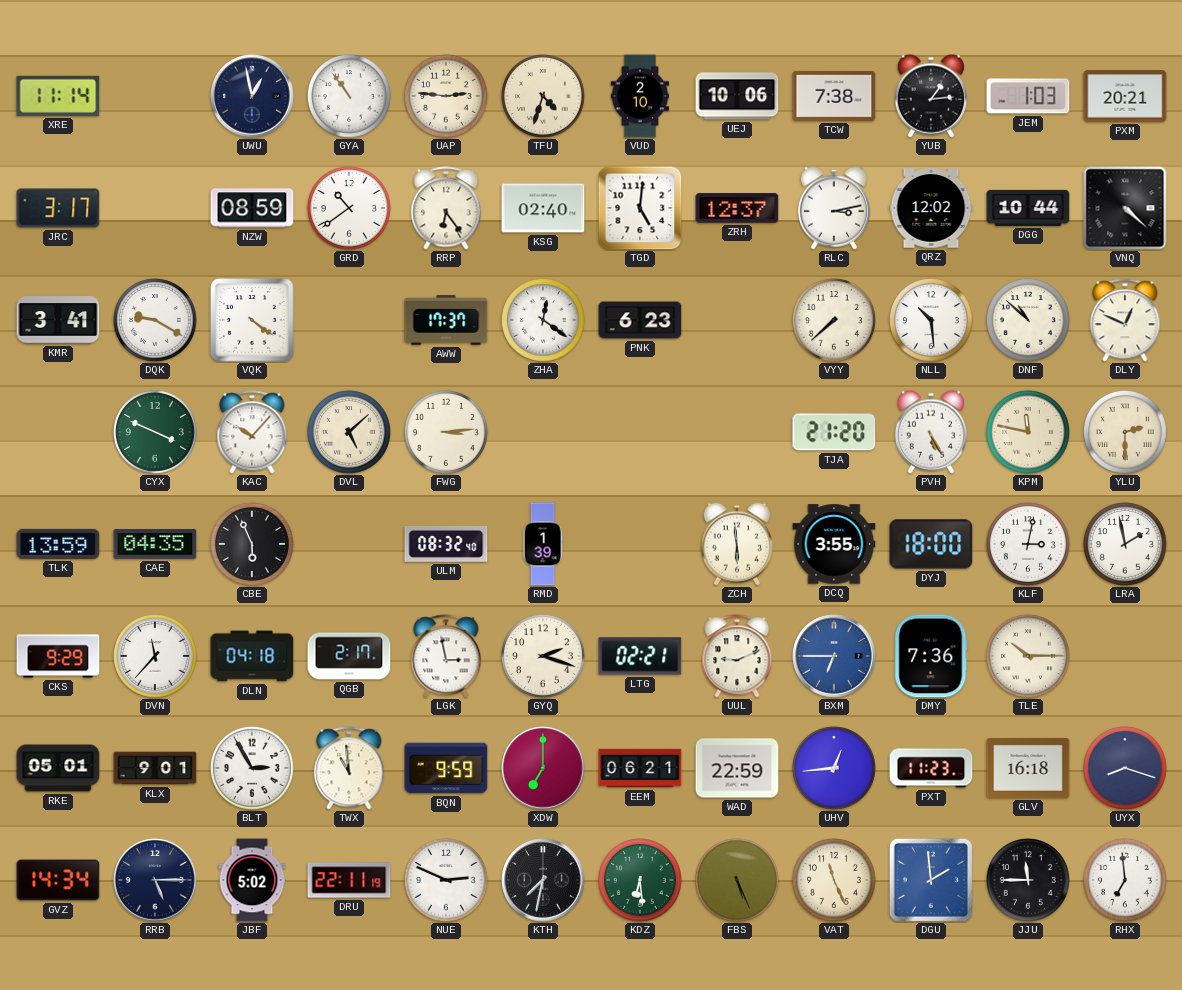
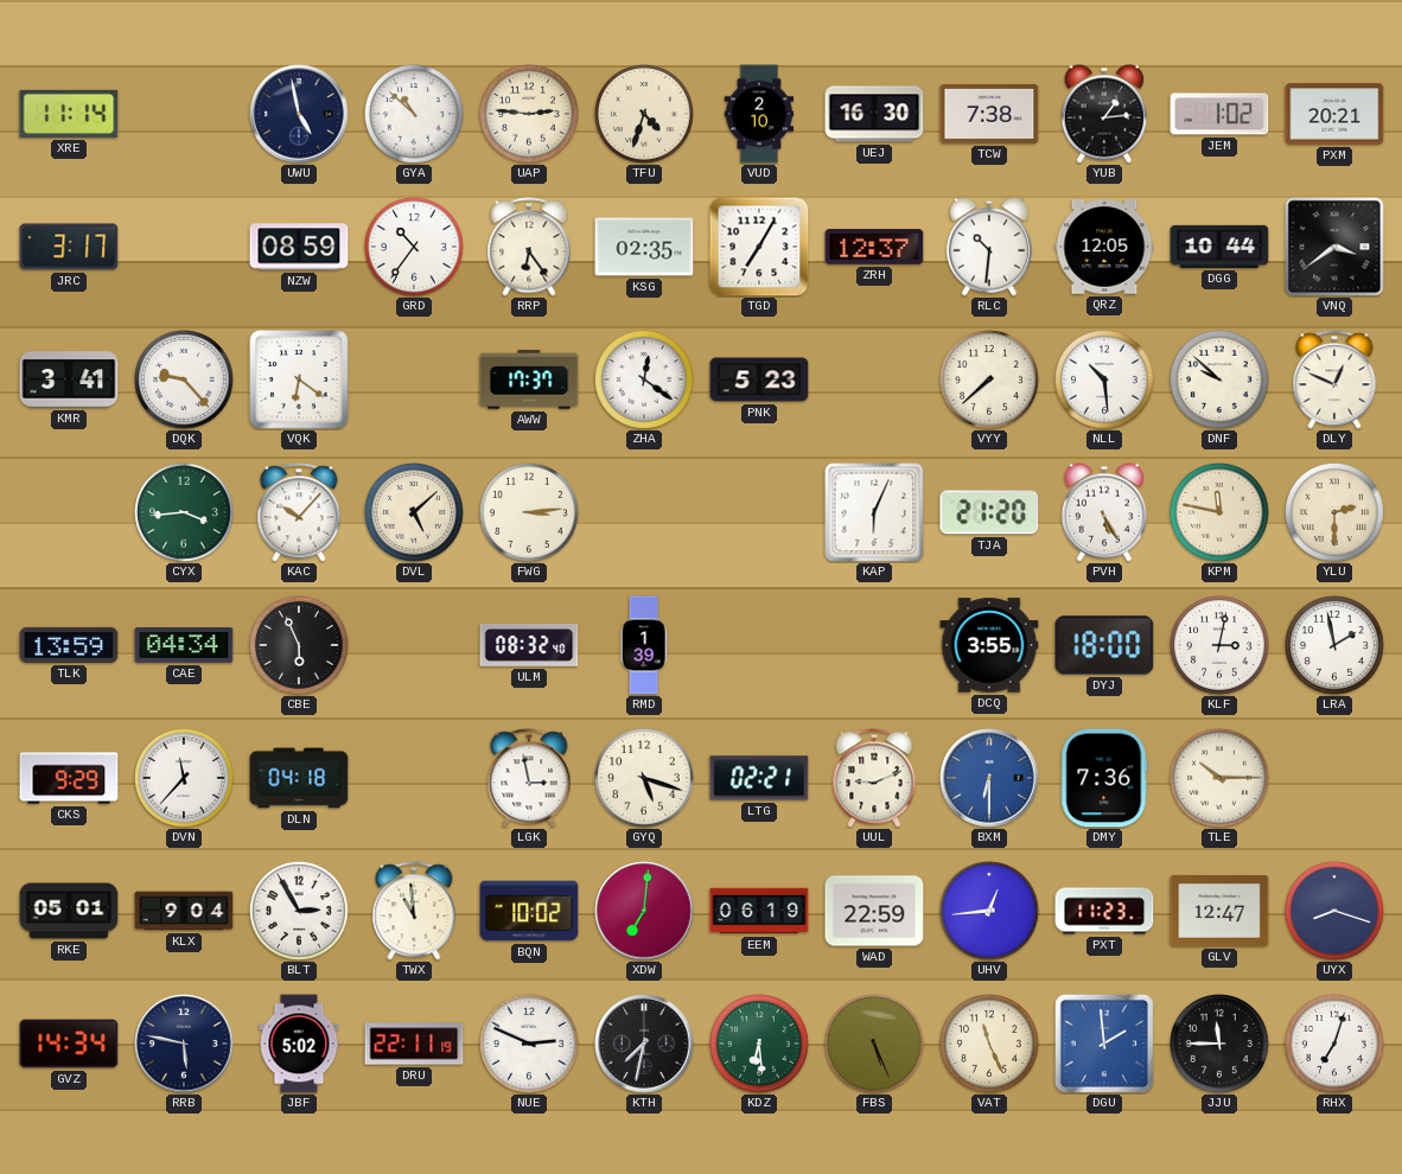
UWU: 12:58 -> 4:58 (299, 114)
GYA: 10:54 -> 10:52 (415, 115)
UEJ: 10:06 -> 16:30 (874, 114)
JEM: 1:03 -> 1:02 (1219, 114)
GRD: 10:39 -> 10:36 (415, 248)
KSG: 02:40 -> 02:35 (644, 247)
TGD: 5:01 -> 7:05 (759, 247)
RLC: 3:13 -> 10:31 (989, 247)
QRZ: 12:02 -> 12:05 (1104, 247)
VNQ: 4:22 -> 3:39 (1334, 247)
DQK: 9:20 -> 9:23 (185, 381)
VQK: 4:21 -> 6:21 (299, 379)
PNK: 6:23 -> 5:23 (759, 379)
DNF: 10:52 -> 9:52 (1221, 381)
CYX: 3:49 -> 3:44 (185, 513)
KAP: none -> 6:04 (874, 512)
CAE: 04:35 -> 04:34 (184, 645)
ZCH: 5:59 -> none (737, 544)
QGB: 2:17 -> none (349, 656)
GYQ: 2:18 -> 5:18 (645, 779)
BXM: 6:45 -> 6:30 (989, 778)
KLX: 9:01 -> 9:04 (184, 911)
BQN: 9:59 -> 10:02 (529, 911)
XDW: 7:00 -> 7:01 (644, 911)
EEM: 06:21 -> 06:19 (759, 911)
GLV: 16:18 -> 12:47 (1219, 911)
RRB: 5:15 -> 5:47 (184, 1044)
RHX: 6:59 -> 7:03 (1336, 1045)
